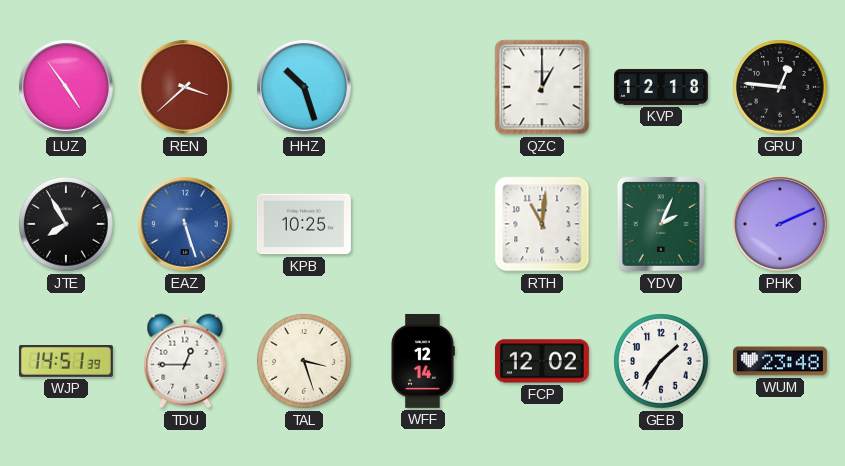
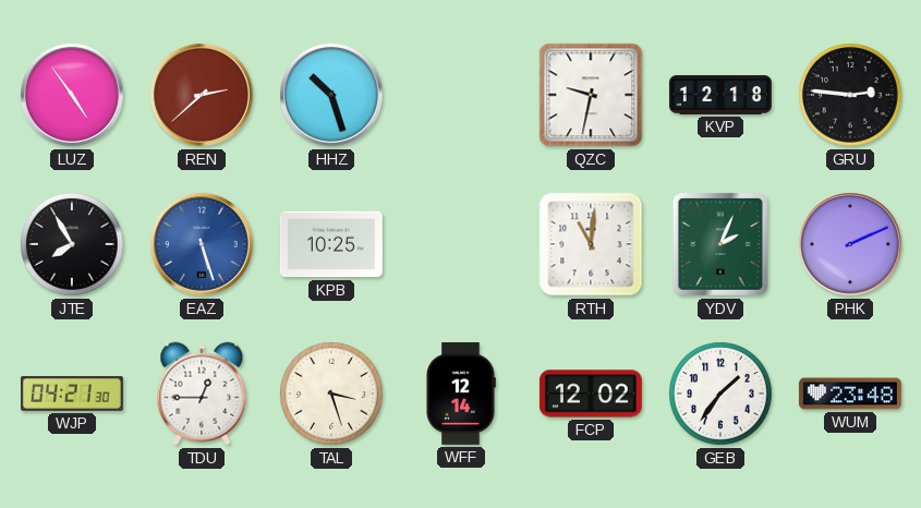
REN: 3:38 -> 2:38 (202, 95)
QZC: 1:00 -> 9:32 (591, 95)
GRU: 12:46 -> 2:46 (850, 95)
WJP: 14:51 -> 04:21 (72, 395)
